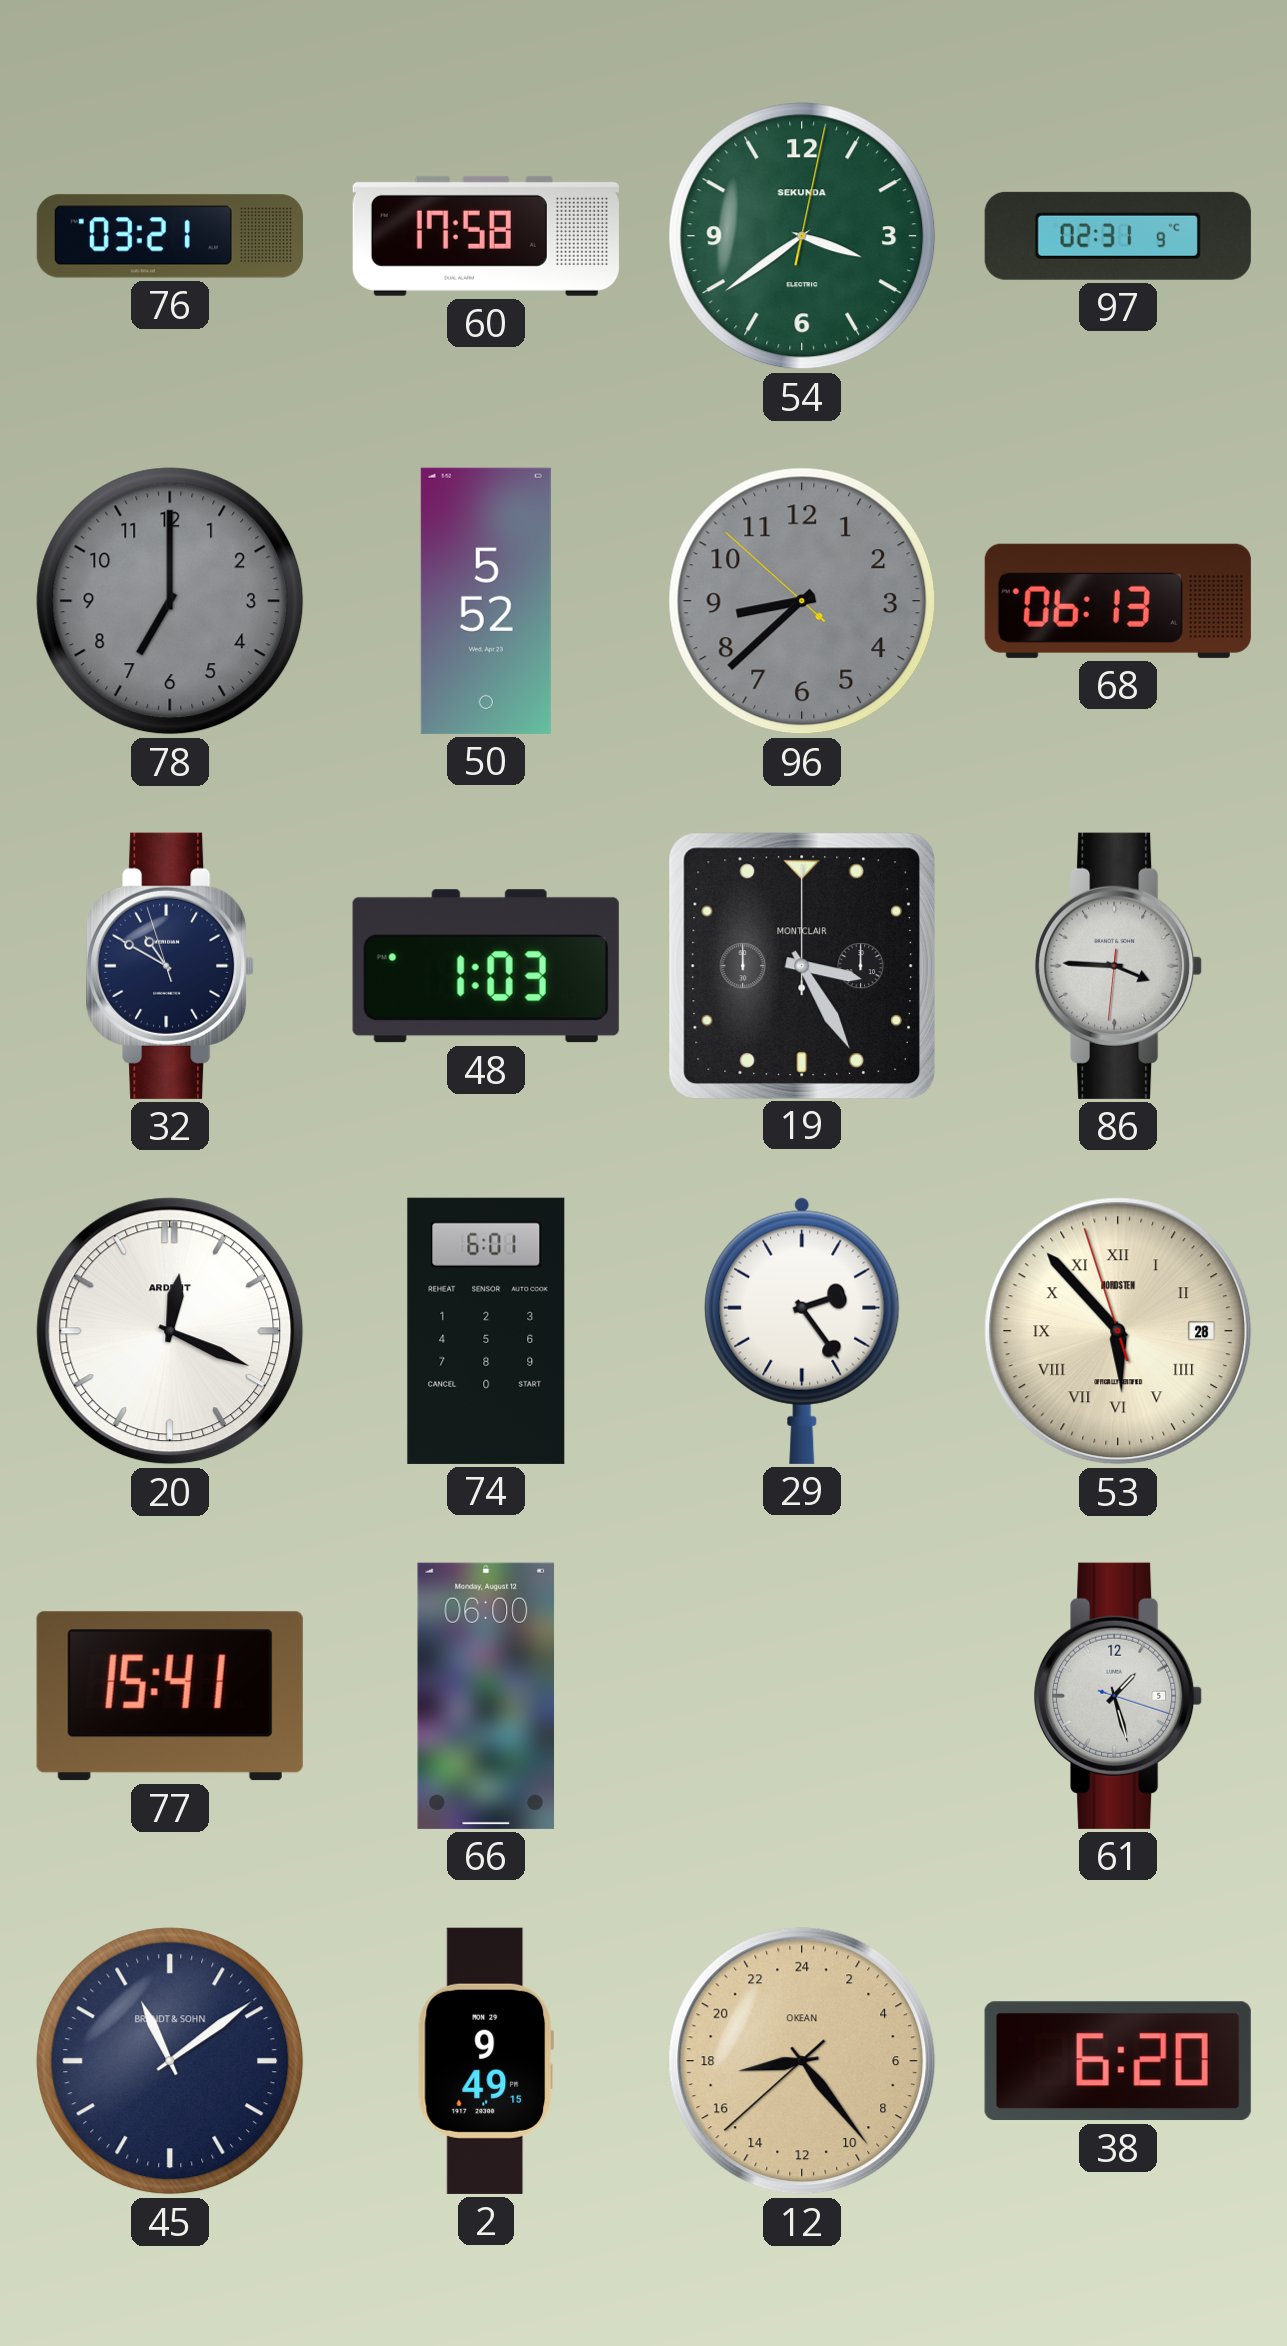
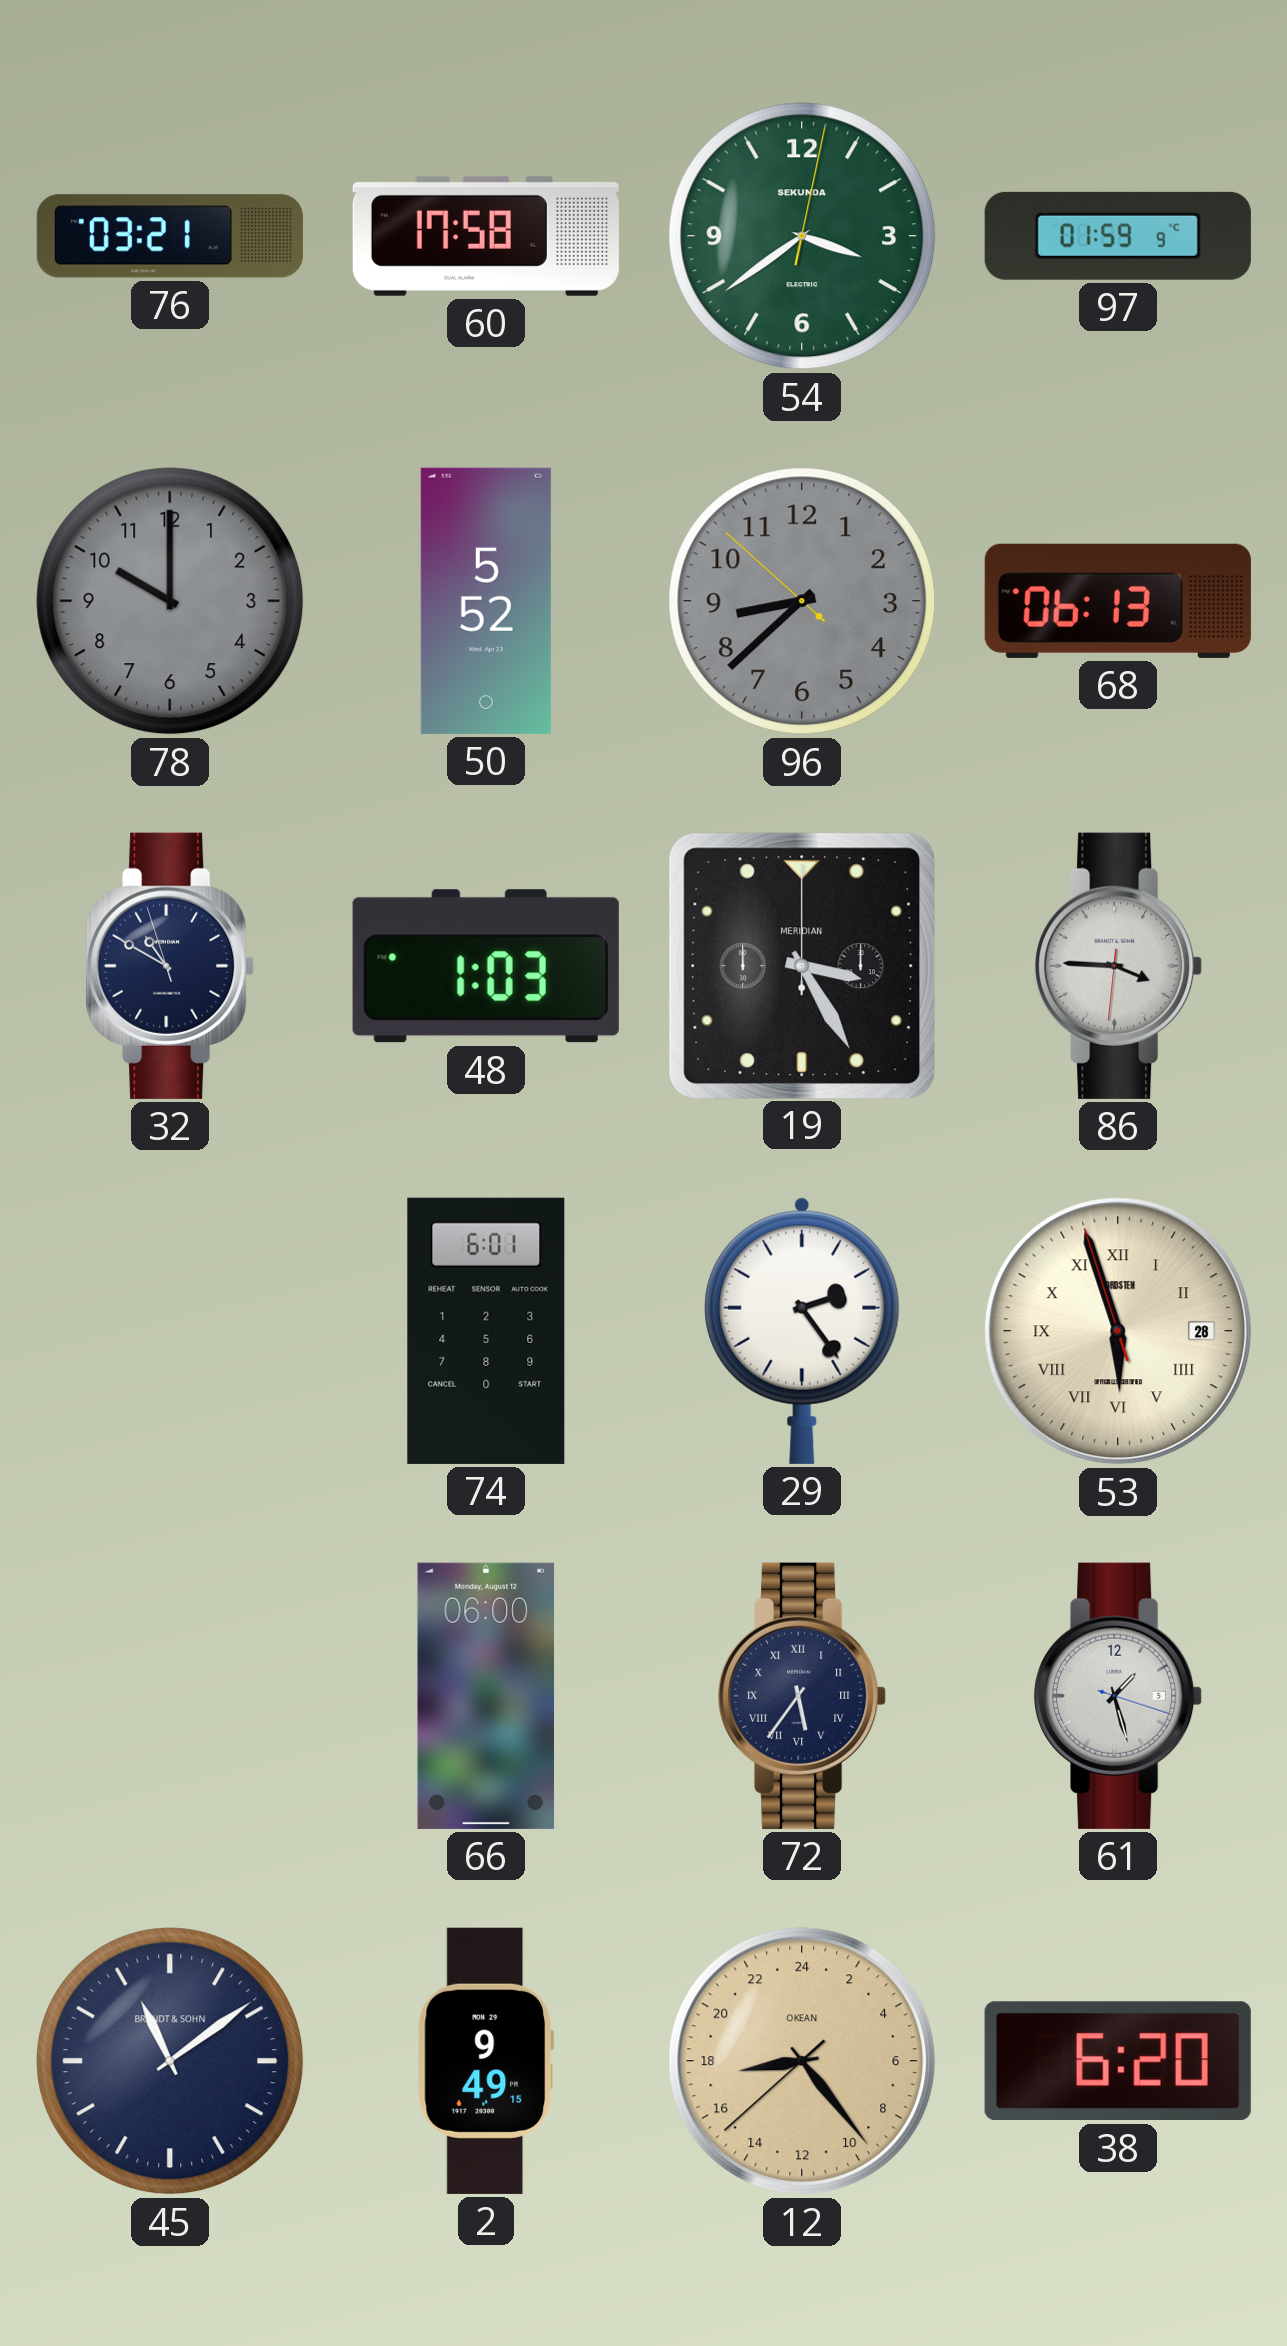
97: 02:31 -> 01:59 (1118, 236)
78: 7:00 -> 10:00 (170, 601)
19 brand: MONTCLAIR -> MERIDIAN (801, 965)
20: 12:19 -> none (170, 1331)
53: 5:52 -> 5:56 (1118, 1331)
77: 15:41 -> none (170, 1696)
72: none -> 5:36 (802, 1696)
